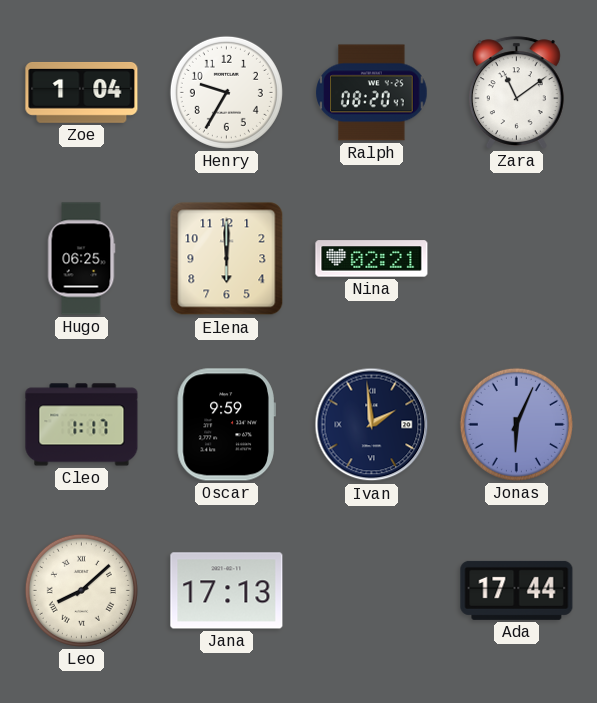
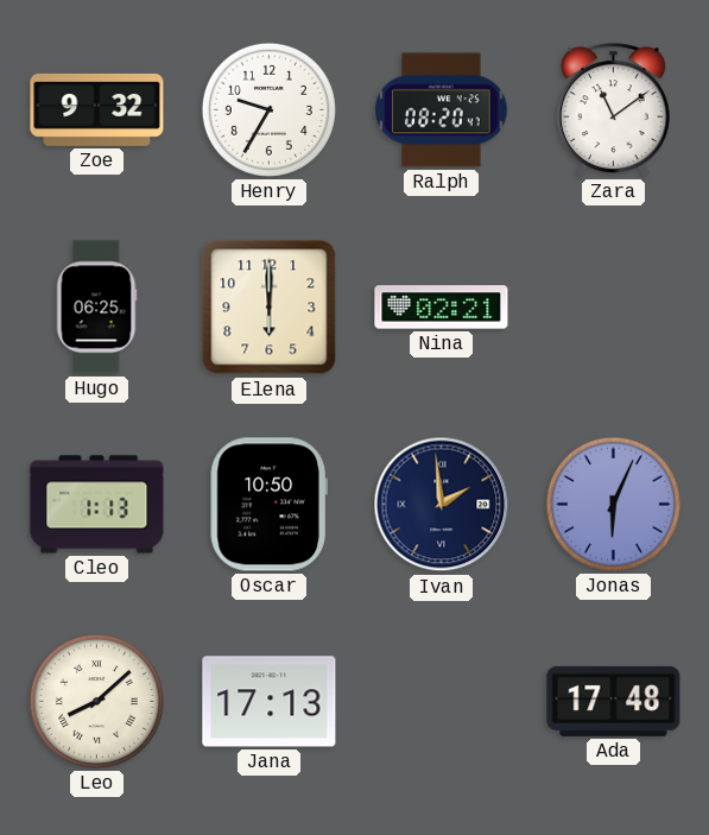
Zoe: 1:04 -> 9:32 (97, 109)
Cleo: 1:17 -> 1:13 (97, 505)
Oscar: 9:59 -> 10:50 (268, 505)
Ada: 17:44 -> 17:48 (614, 701)
